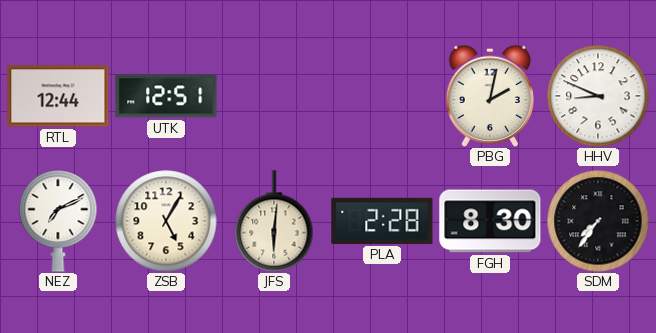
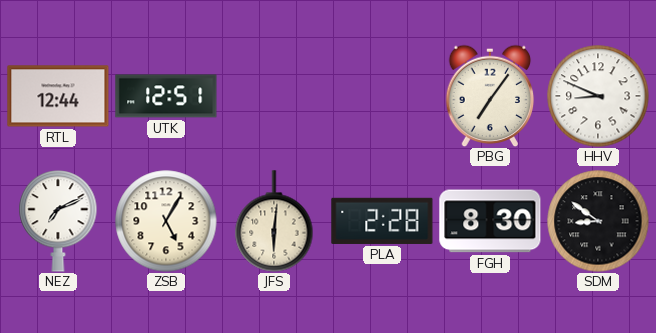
PBG: 2:02 -> 7:06 (490, 96)
SDM: 7:36 -> 8:51 (598, 221)
